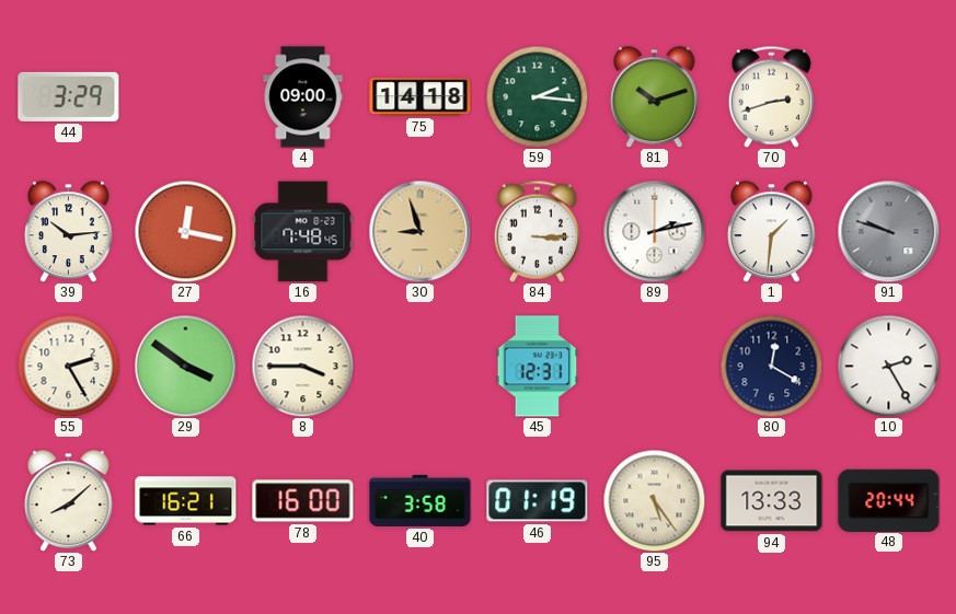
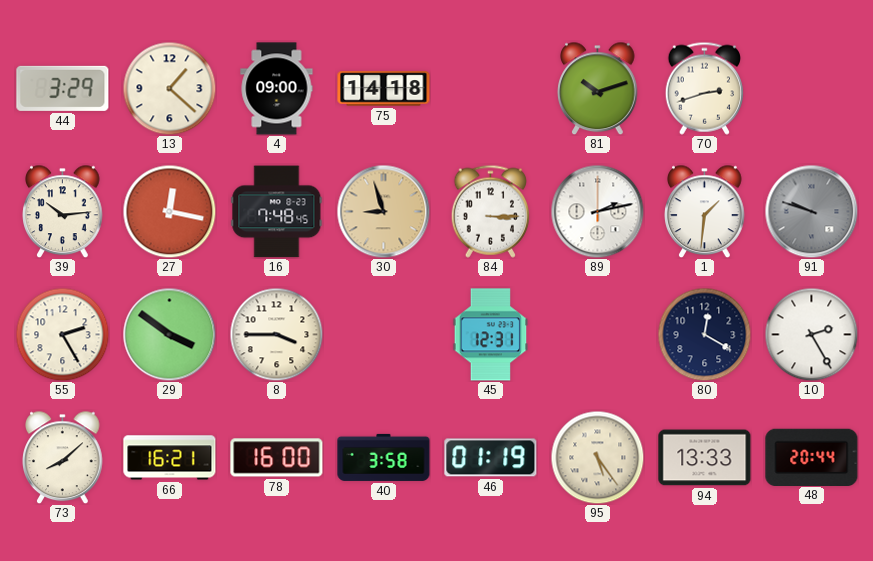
13: none -> 1:22 (169, 88)
59: 2:16 -> none (537, 96)
